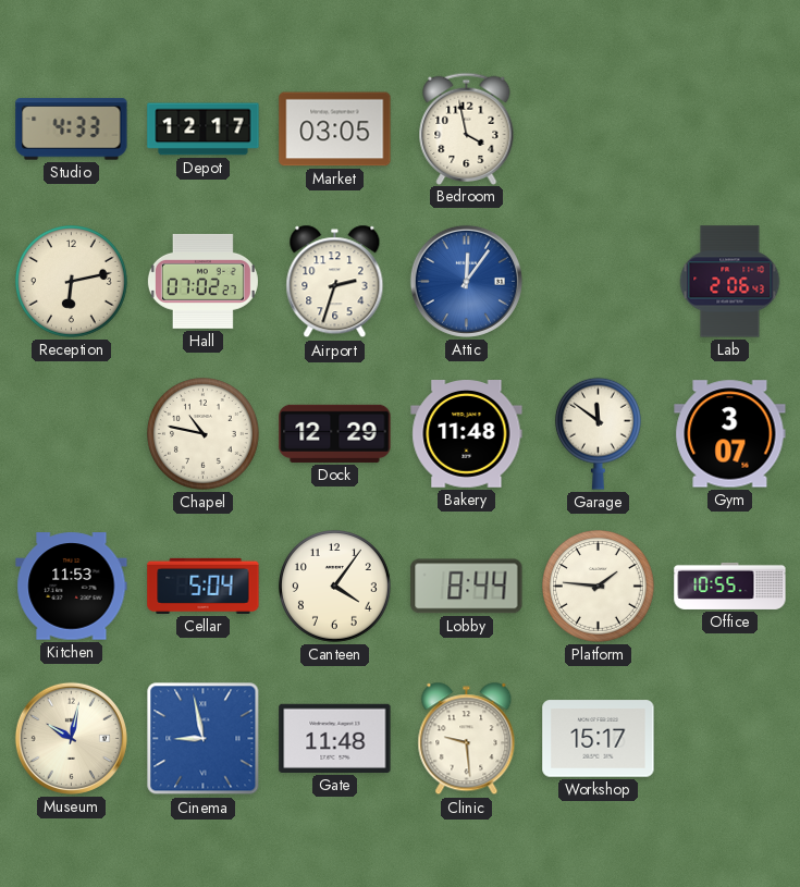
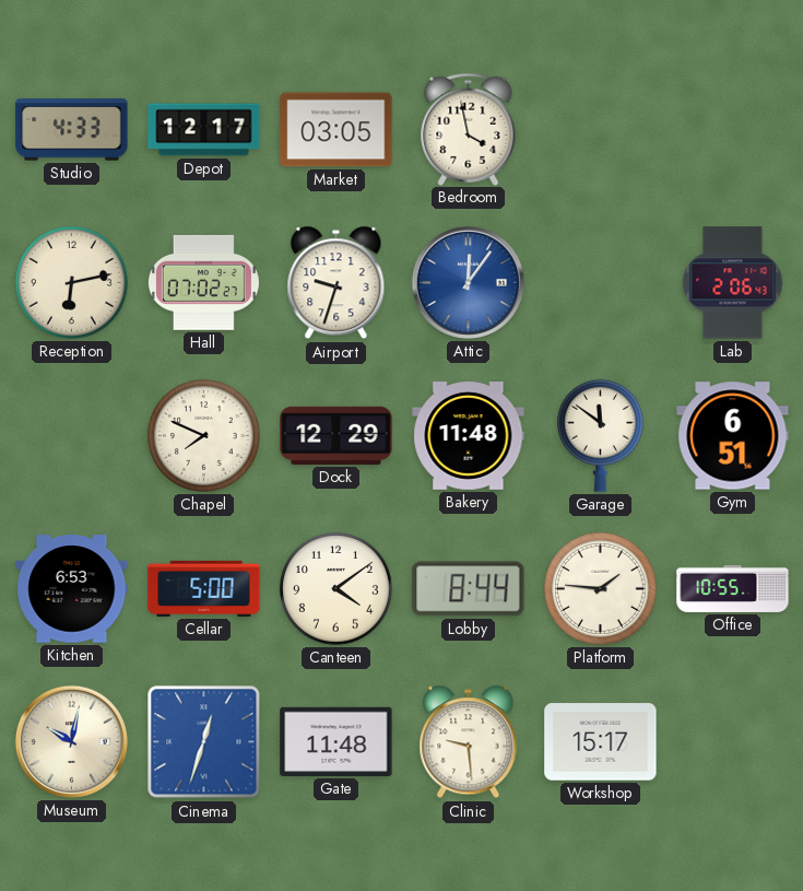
Airport: 2:33 -> 9:33 (336, 283)
Chapel: 10:47 -> 7:49 (204, 436)
Gym: 3:07 -> 6:51 (733, 436)
Kitchen: 11:53 -> 6:53 (72, 589)
Cellar: 5:04 -> 5:00 (204, 588)
Canteen: 4:06 -> 4:09 (336, 589)
Cinema: 8:58 -> 12:33 (204, 742)
